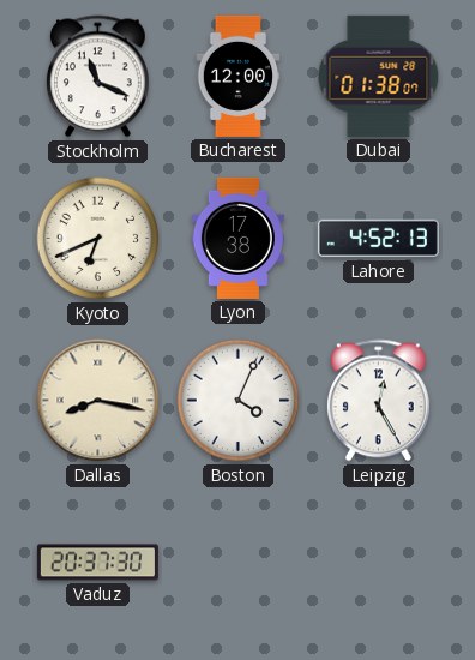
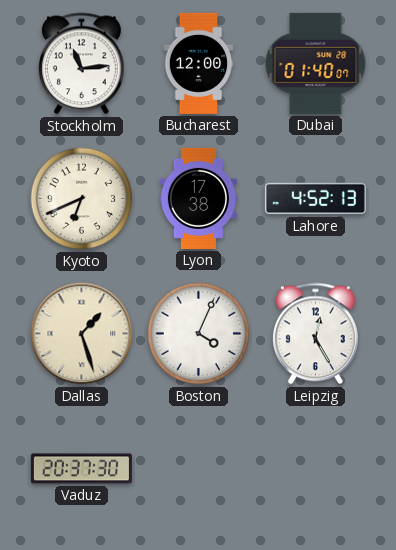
Stockholm: 11:19 -> 11:14 (81, 64)
Dubai: 01:38 -> 01:40 (316, 63)
Dallas: 8:17 -> 1:27 (82, 334)
